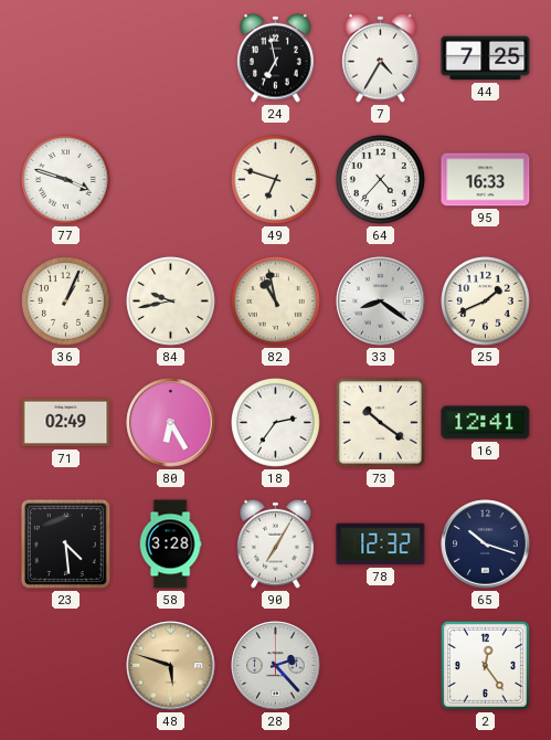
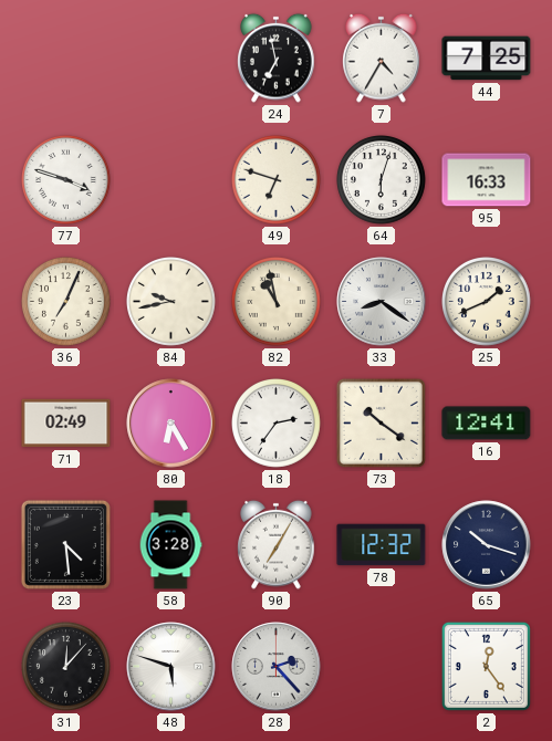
64: 4:37 -> 6:03 (382, 180)
36: 1:04 -> 7:04 (66, 302)
31: none -> 12:07 (66, 667)
48 dial: champagne -> white (171, 667)
